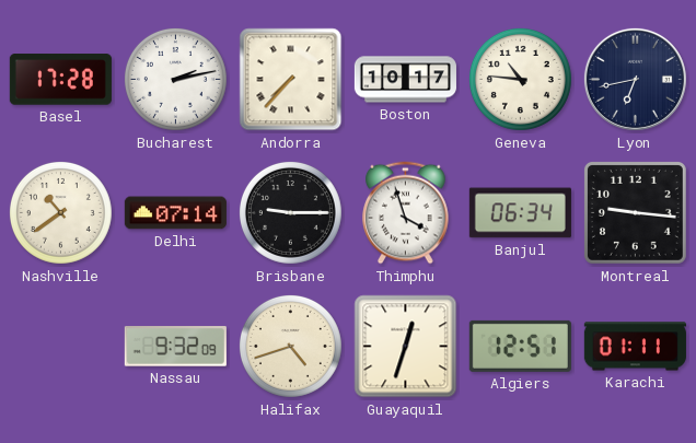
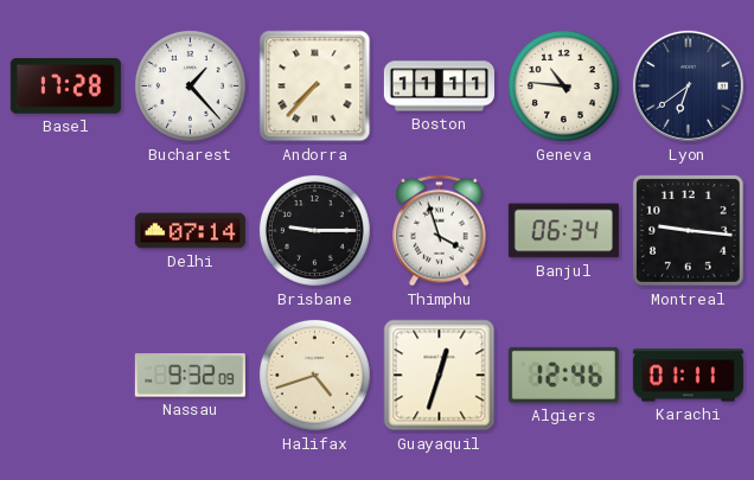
Bucharest: 2:13 -> 1:23 (190, 85)
Boston: 10:17 -> 11:11 (439, 87)
Lyon: 6:43 -> 6:39 (688, 85)
Nashville: 10:39 -> none (60, 212)
Algiers: 12:51 -> 12:46 (563, 375)
